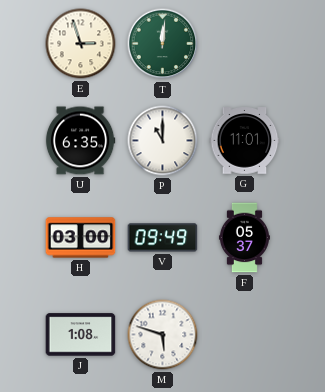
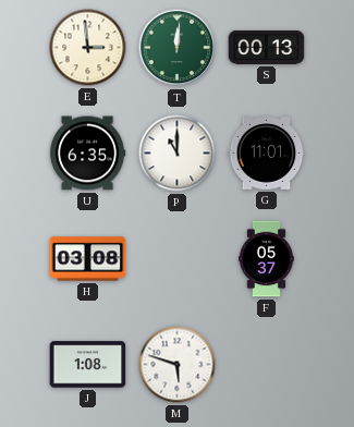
E: 2:57 -> 2:59 (88, 48)
S: none -> 00:13 (267, 47)
H: 03:00 -> 03:08 (88, 259)
V: 09:49 -> none (163, 238)
